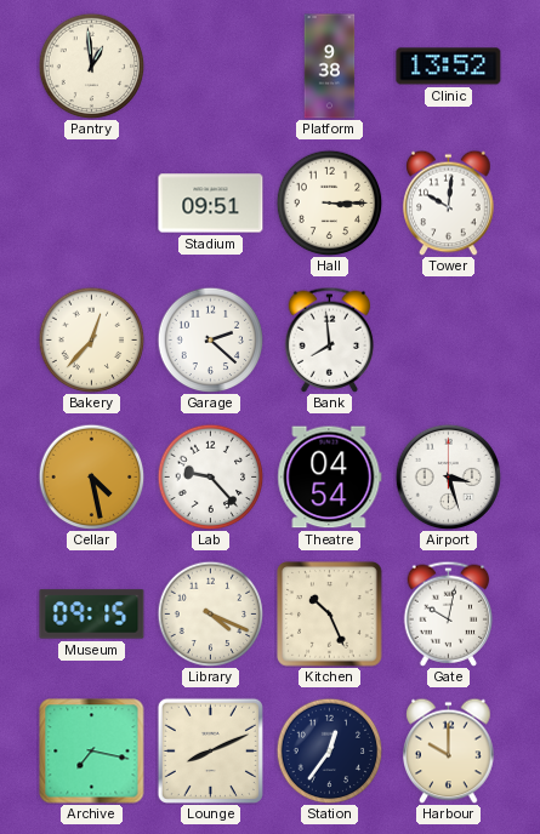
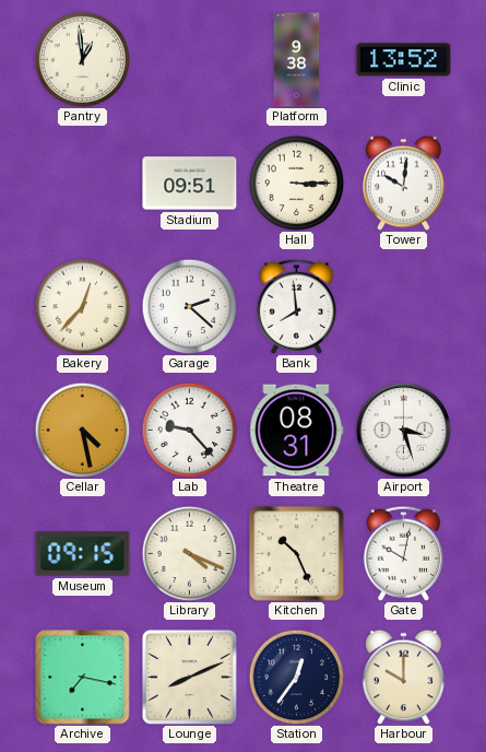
Theatre: 04:54 -> 08:31 (297, 431)
